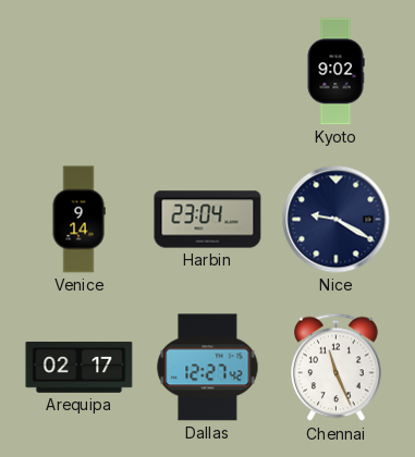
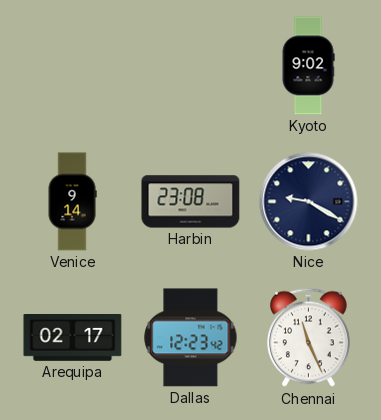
Harbin: 23:04 -> 23:08 (191, 202)
Dallas: 12:27 -> 12:23 (191, 338)
